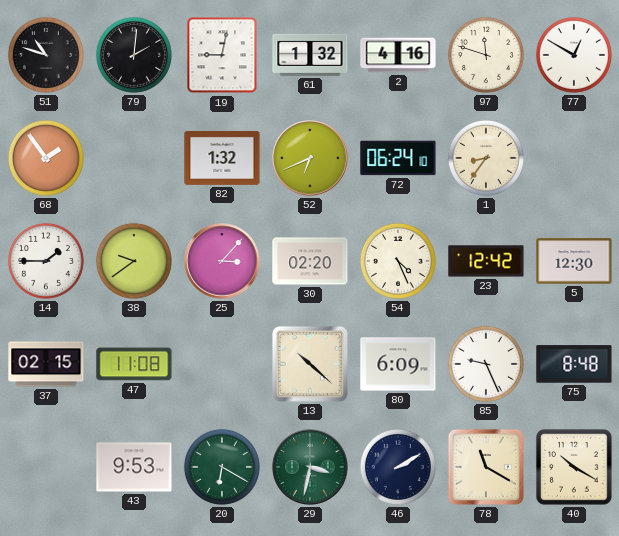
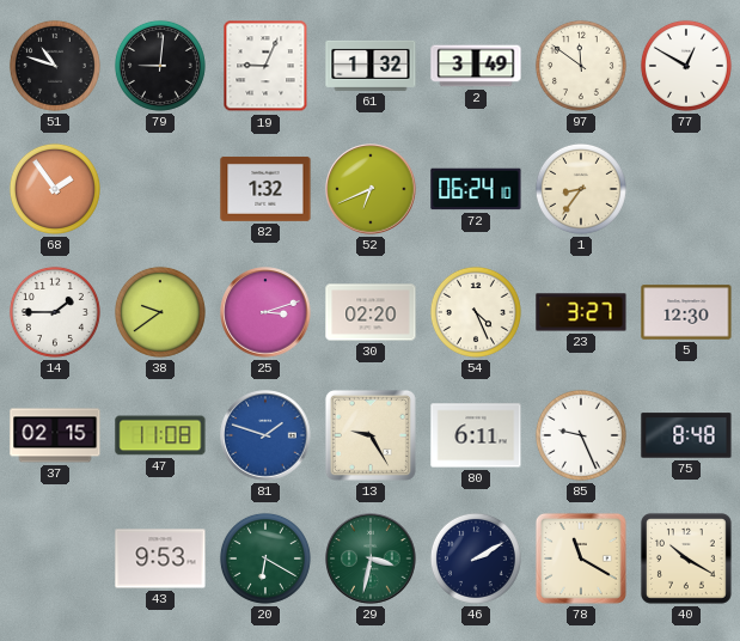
79: 2:01 -> 9:01 (160, 66)
19: 9:02 -> 9:04 (265, 66)
2: 4:16 -> 3:49 (476, 66)
97: 11:48 -> 11:51 (581, 66)
25: 3:07 -> 3:12 (265, 312)
23: 12:42 -> 3:27 (581, 312)
81: none -> 1:48 (265, 435)
13: 10:22 -> 9:25 (371, 435)
80: 6:09 -> 6:11 (476, 435)
